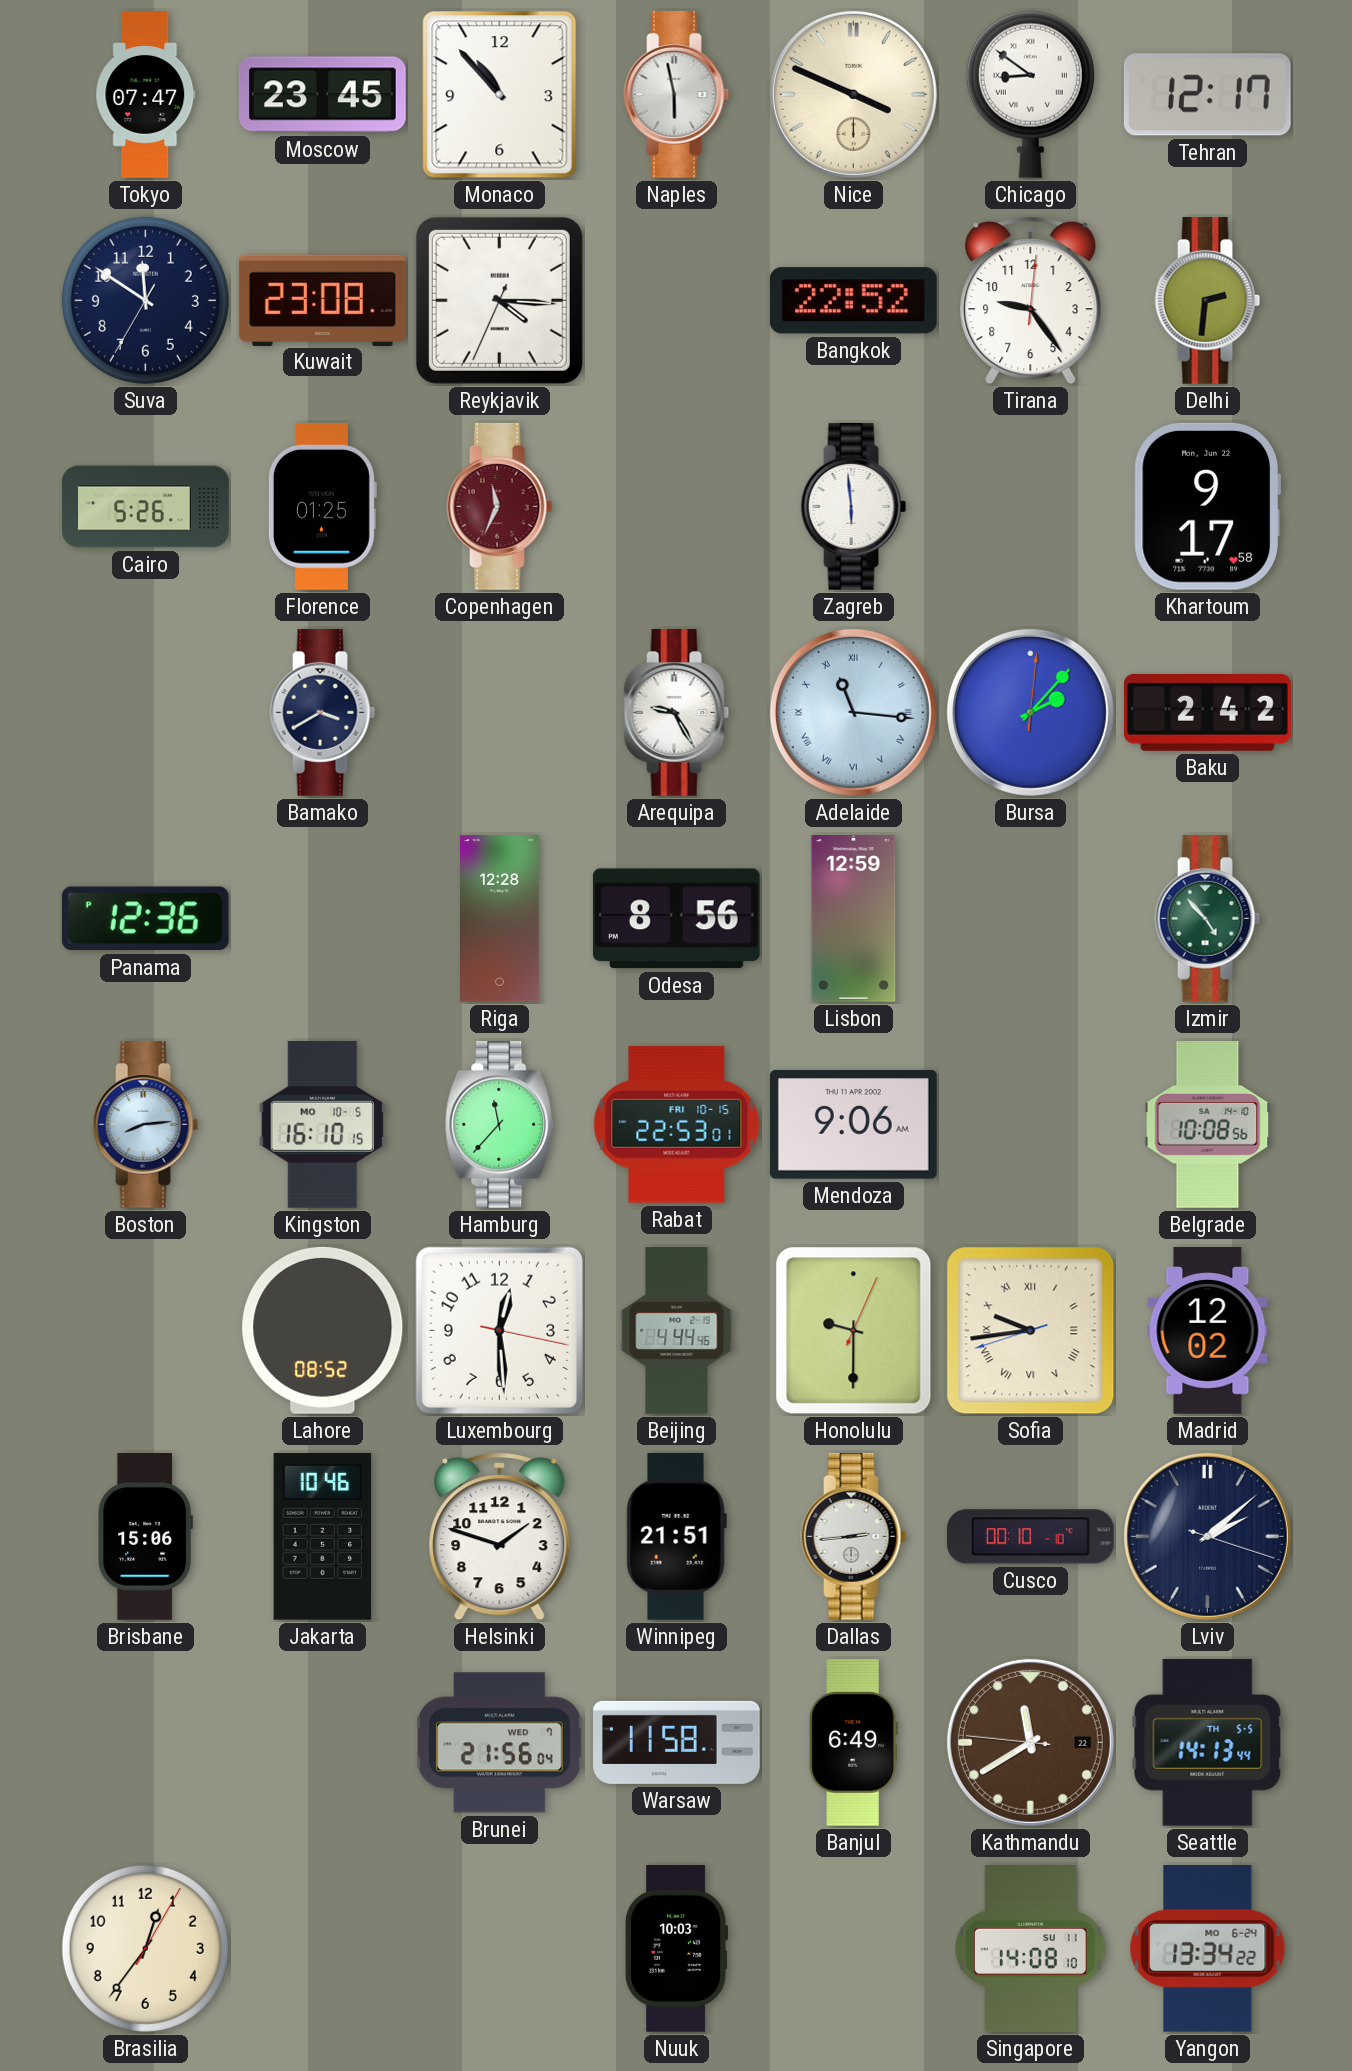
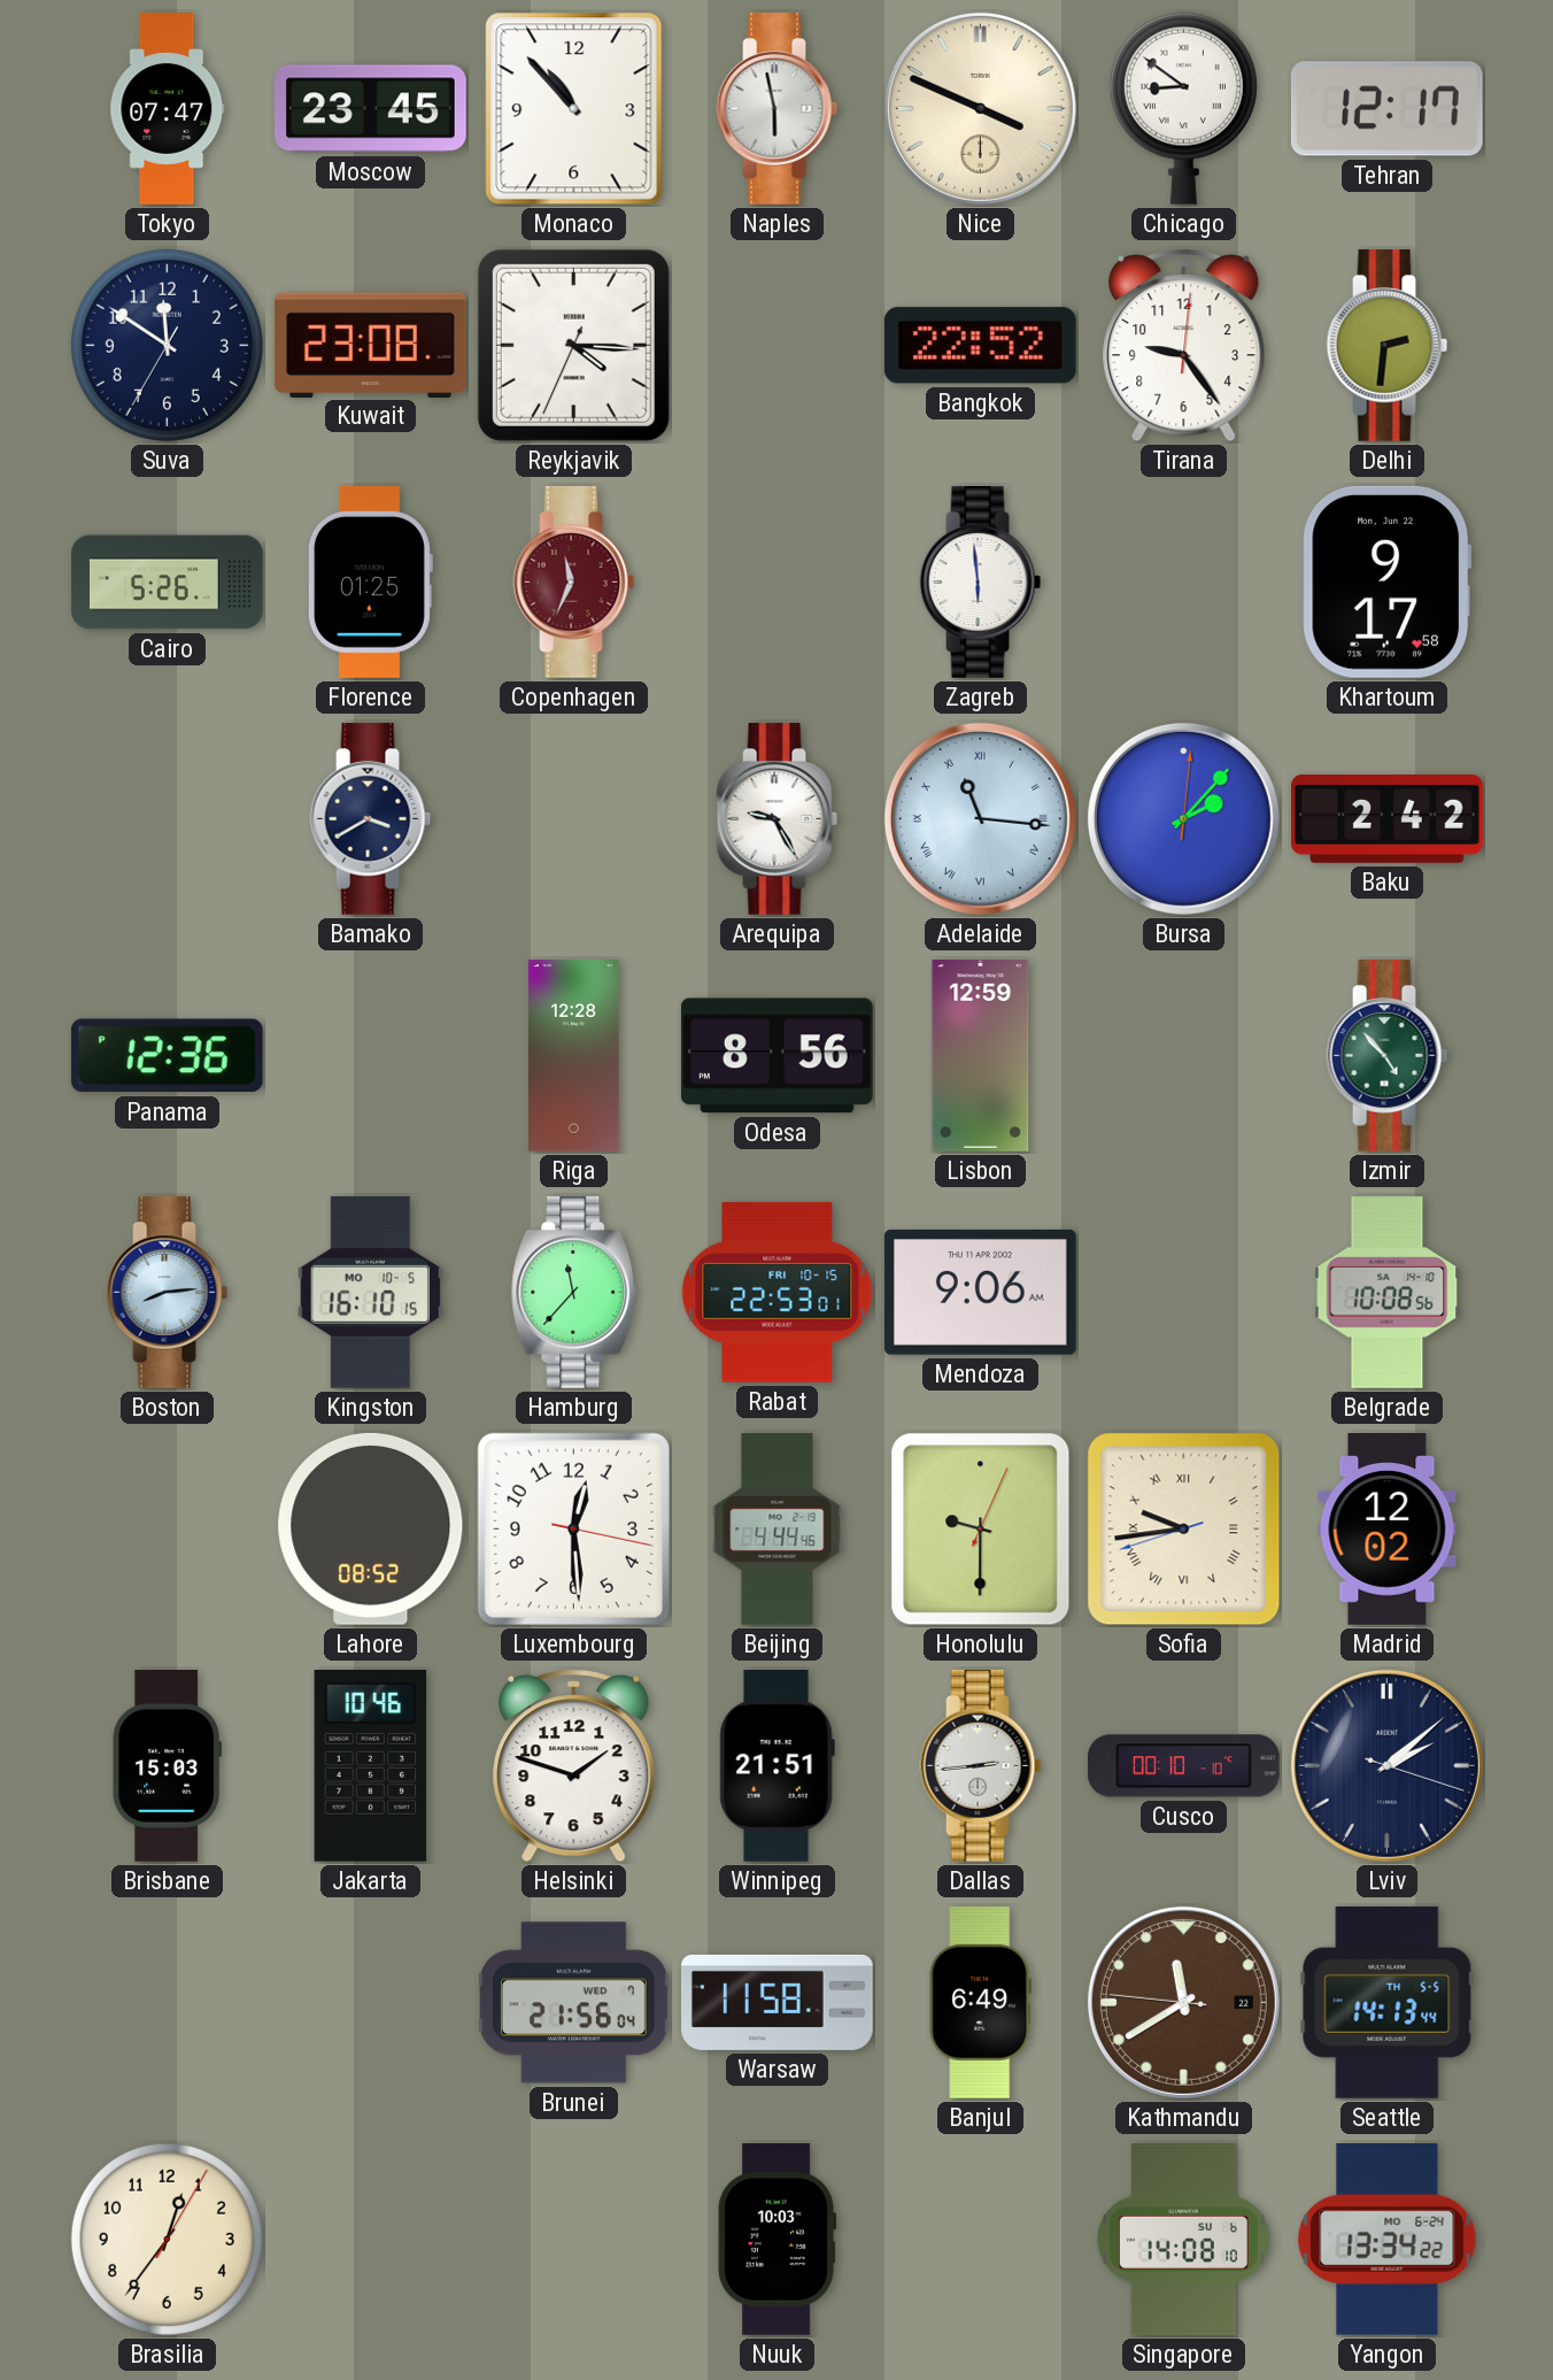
Brisbane: 15:06 -> 15:03 (167, 1766)
Singapore date: SU 11 -> SU 6 (1184, 2240)
